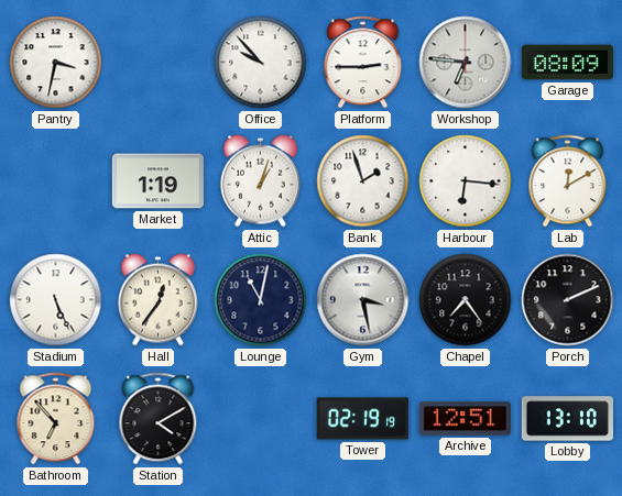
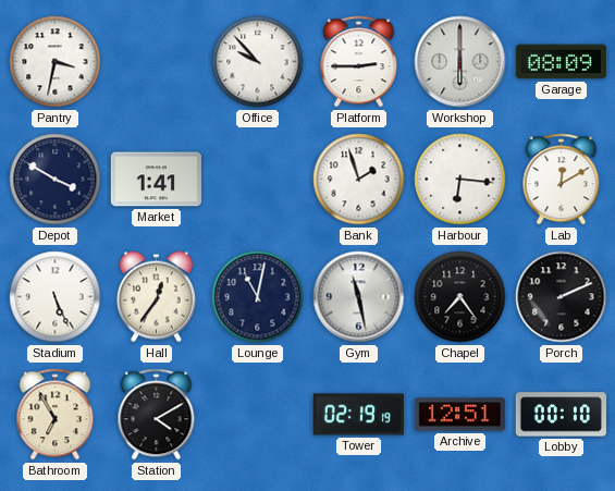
Workshop: 6:46 -> 6:00 (460, 62)
Depot: none -> 3:50 (56, 180)
Market: 1:19 -> 1:41 (156, 180)
Attic: 1:03 -> none (260, 181)
Gym: 3:28 -> 11:28 (359, 297)
Bathroom: 6:53 -> 6:55 (56, 415)
Lobby: 13:10 -> 00:10 (561, 415)
